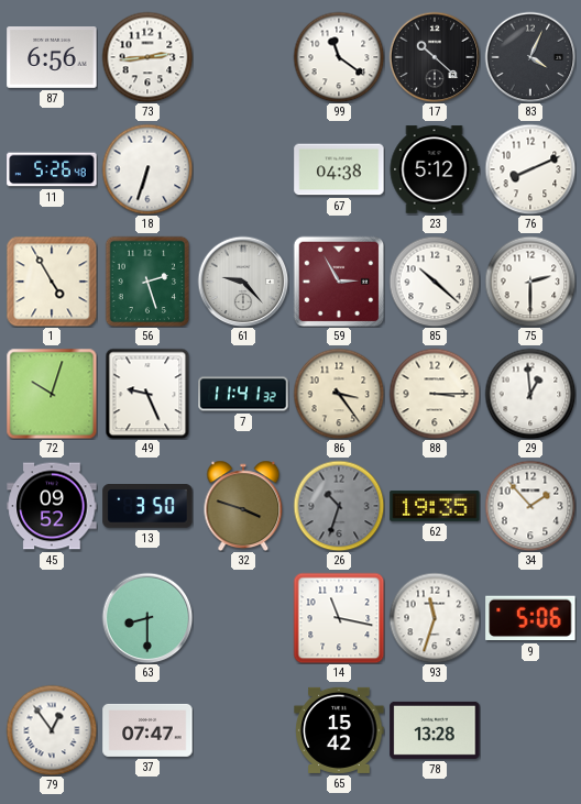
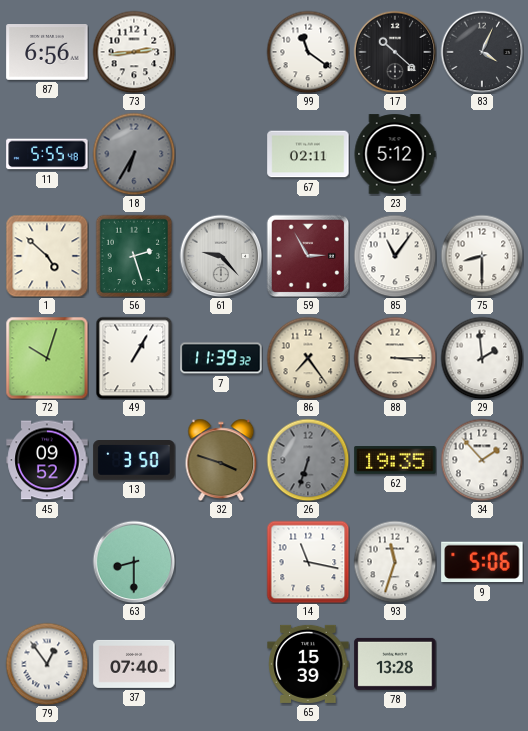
11: 5:26 -> 5:55 (47, 154)
18: 6:33 -> 6:35 (134, 154)
18 dial: white -> grey (134, 154)
67: 04:38 -> 02:11 (308, 154)
76: 8:11 -> none (530, 169)
1: 4:55 -> 4:52 (47, 256)
85: 10:22 -> 11:06 (395, 256)
75: 2:30 -> 8:30 (482, 256)
49: 9:26 -> 1:05 (134, 358)
7: 11:41 -> 11:39 (221, 358)
86: 3:24 -> 7:24 (308, 358)
29: 12:59 -> 1:59 (482, 358)
26: 10:33 -> 6:33 (308, 460)
37: 07:47 -> 07:40 (134, 664)
65: 15:42 -> 15:39 (308, 664)
